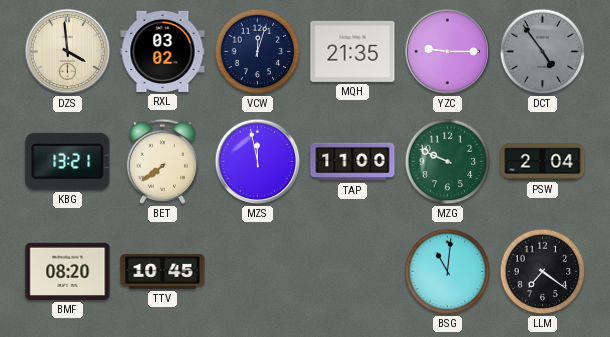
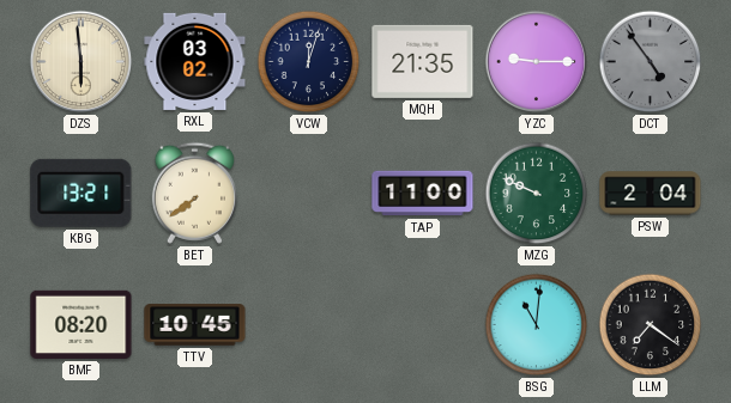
DZS: 3:59 -> 5:59 (81, 62)
MZS: 11:58 -> none (258, 162)
